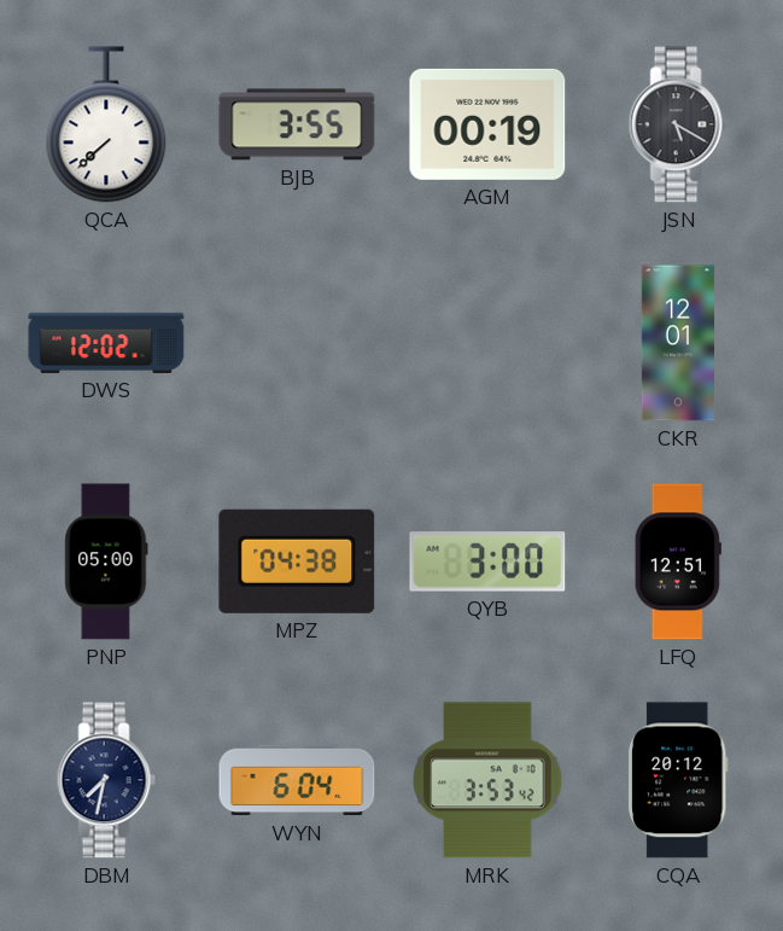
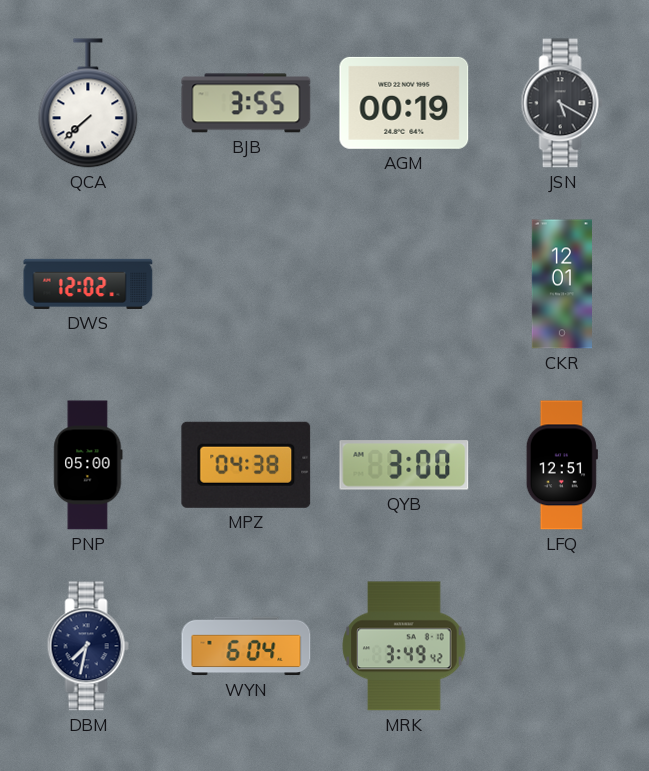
MRK: 3:53 -> 3:49 (404, 646)
CQA: 20:12 -> none (678, 780)
